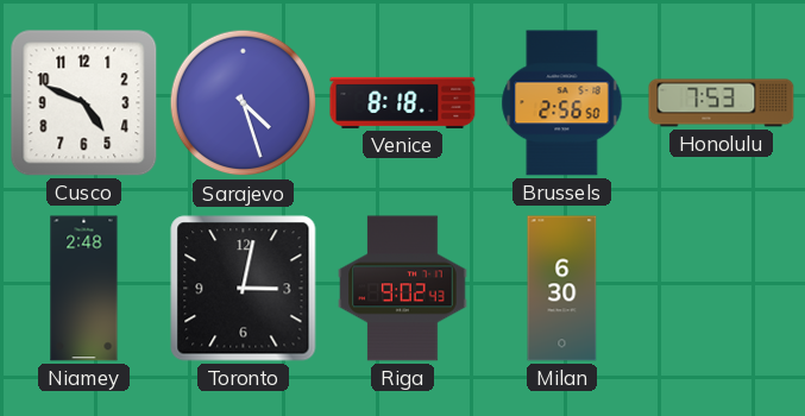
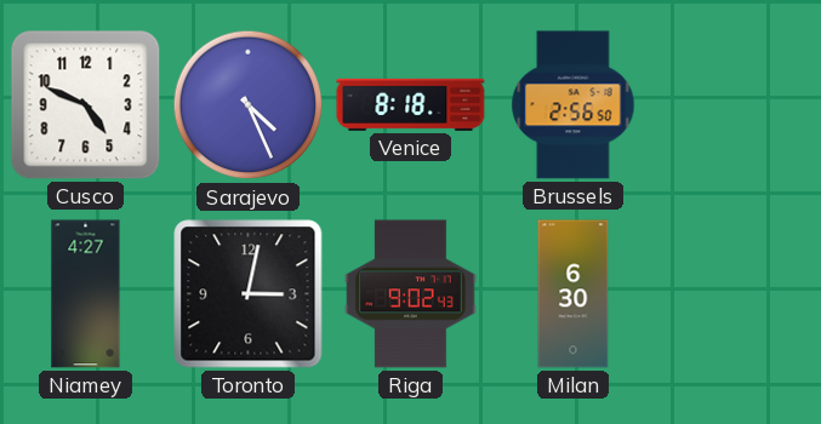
Sarajevo: 4:27 -> 4:26 (249, 105)
Honolulu: 7:53 -> none (722, 103)
Niamey: 2:48 -> 4:27 (86, 294)
